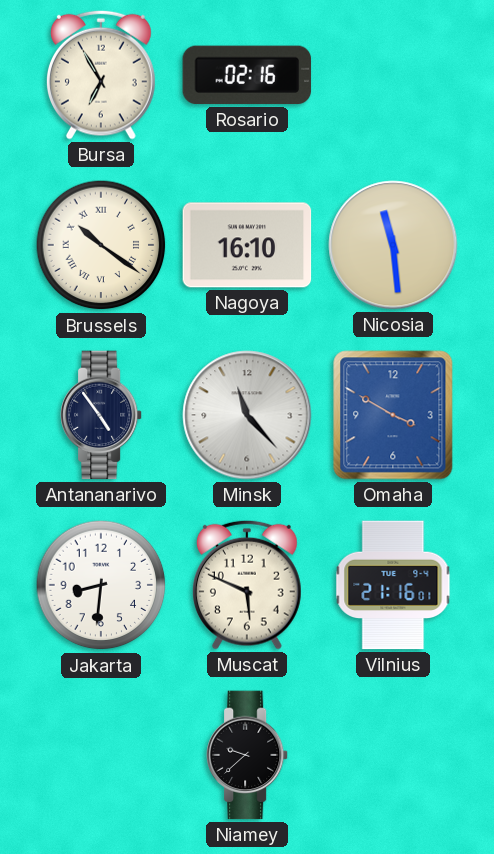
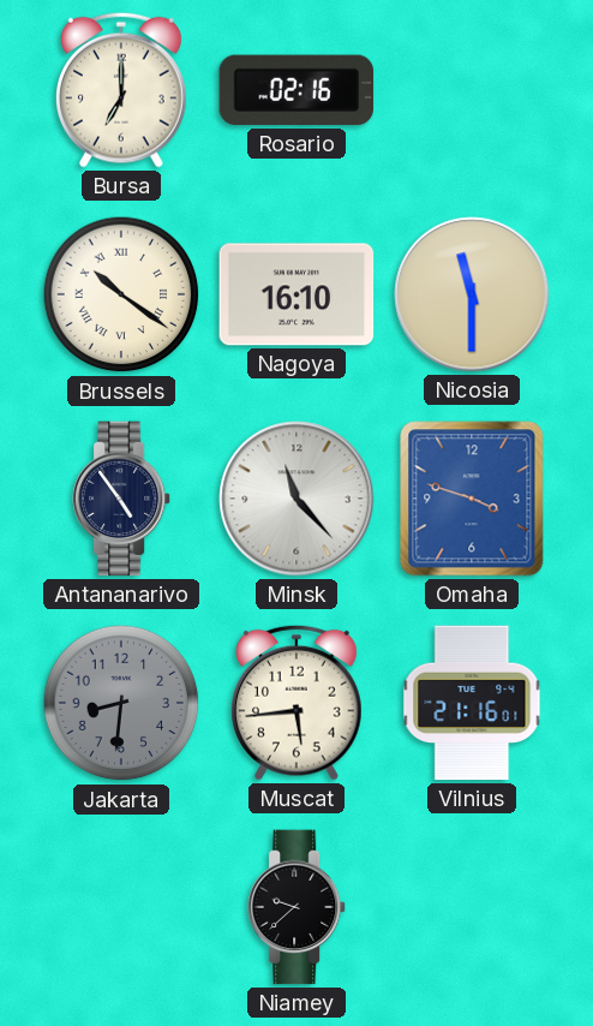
Bursa: 6:55 -> 7:00 (121, 90)
Nicosia: 11:29 -> 11:30 (472, 294)
Omaha: 3:50 -> 3:48 (472, 499)
Jakarta dial: white -> grey (121, 703)
Muscat: 5:49 -> 5:44 (296, 703)
